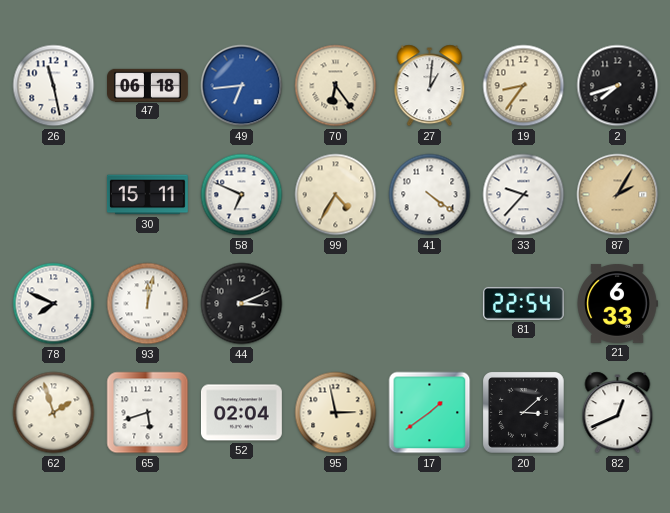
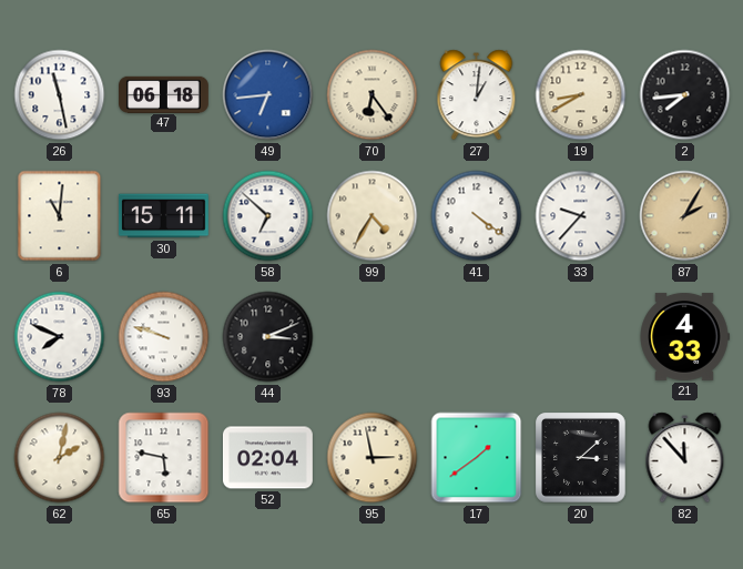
19: 8:36 -> 8:40 (581, 95)
2: 7:42 -> 7:44 (685, 95)
6: none -> 11:01 (60, 216)
58: 6:49 -> 6:52 (268, 216)
93: 12:02 -> 9:48 (164, 337)
81: 22:54 -> none (523, 303)
21: 6:33 -> 4:33 (684, 337)
62: 1:57 -> 2:02 (60, 458)
65: 5:42 -> 5:47 (164, 458)
82: 12:41 -> 11:53 (685, 458)
